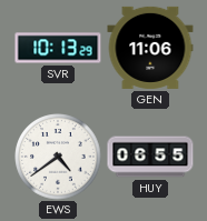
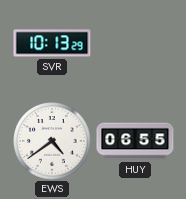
GEN: 11:06 -> none (150, 48)
